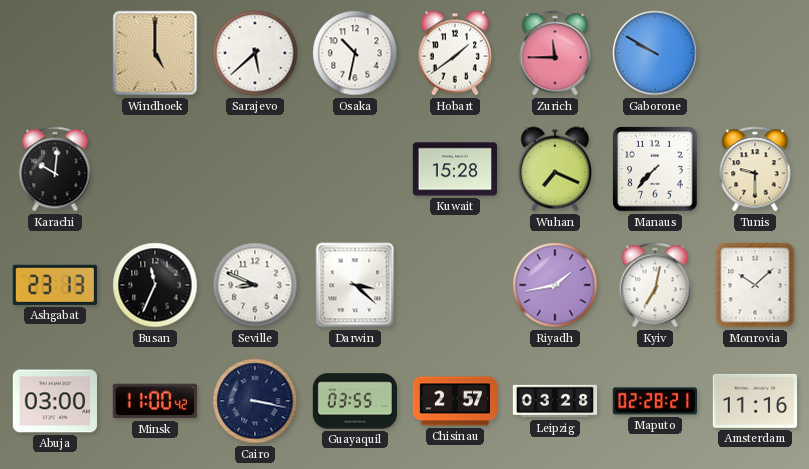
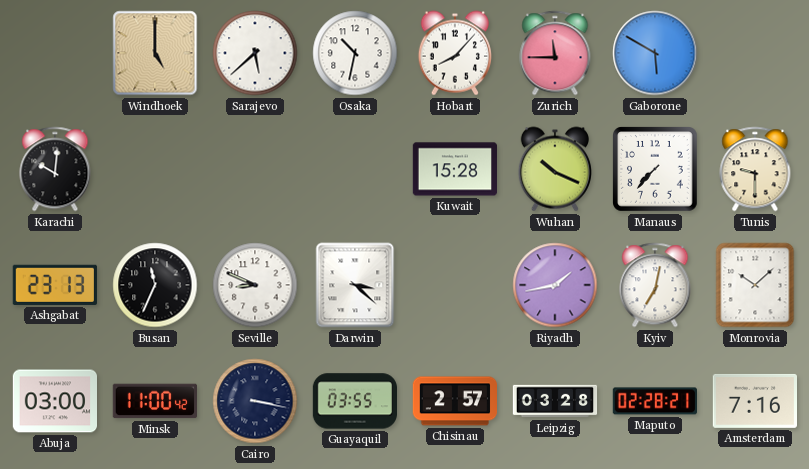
Hobart: 1:39 -> 8:07 (455, 53)
Gaborone: 9:50 -> 5:50 (655, 53)
Wuhan: 7:19 -> 10:19 (555, 169)
Amsterdam: 11:16 -> 7:16 (754, 401)
